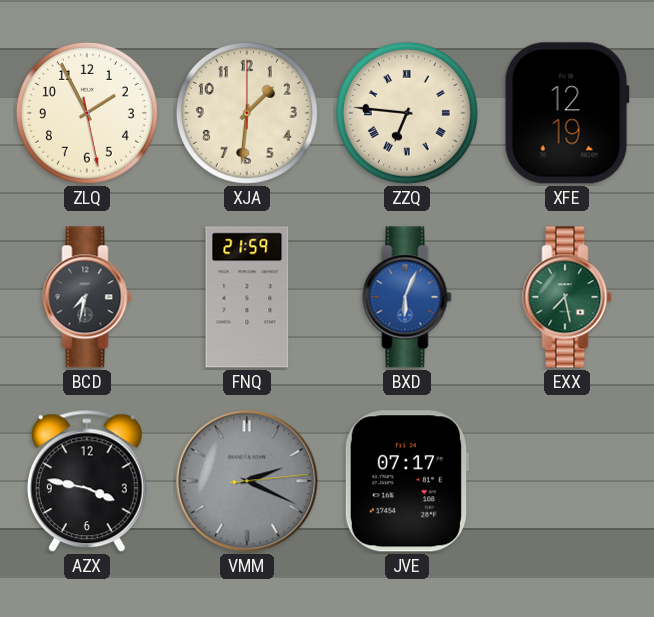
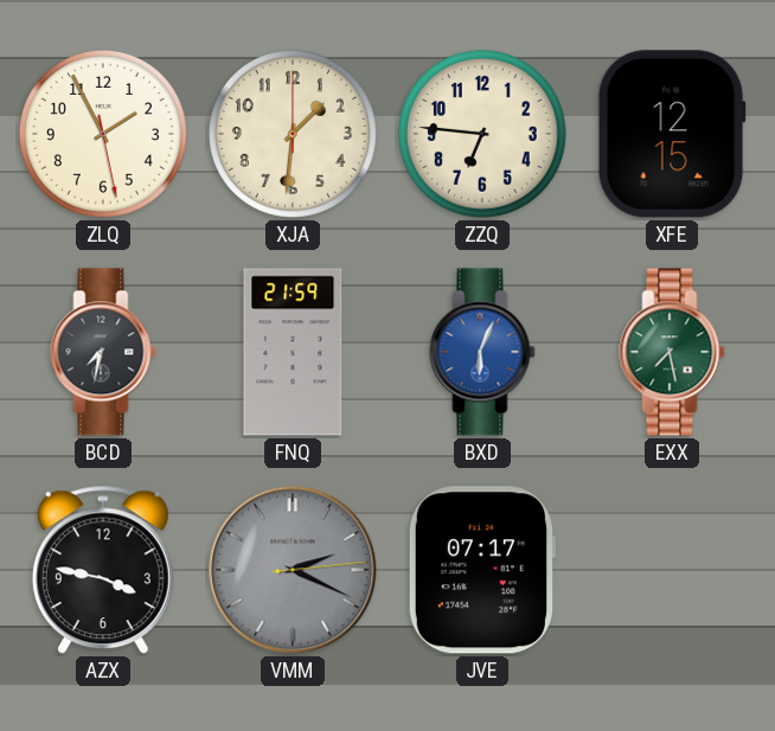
ZZQ numerals: Roman -> Arabic (482, 134)
XFE: 12:19 -> 12:15 (672, 134)
